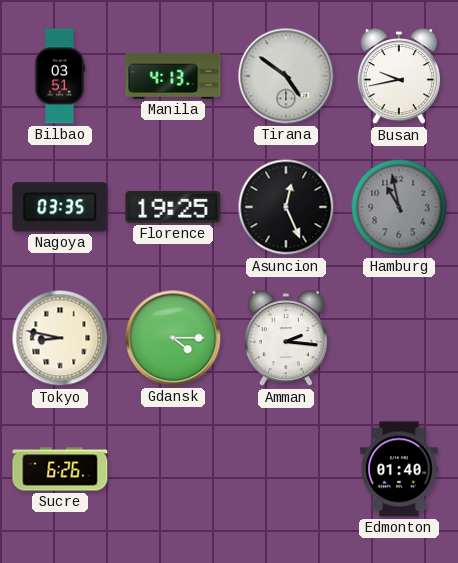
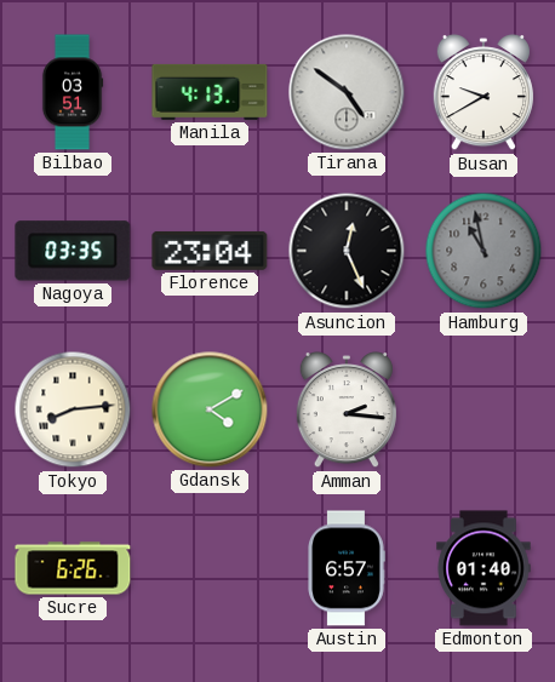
Busan: 9:43 -> 9:40 (484, 93)
Florence: 19:25 -> 23:04 (210, 251)
Tokyo: 8:47 -> 8:14 (73, 409)
Gdansk: 4:15 -> 4:10 (210, 409)
Austin: none -> 6:57 (347, 568)
